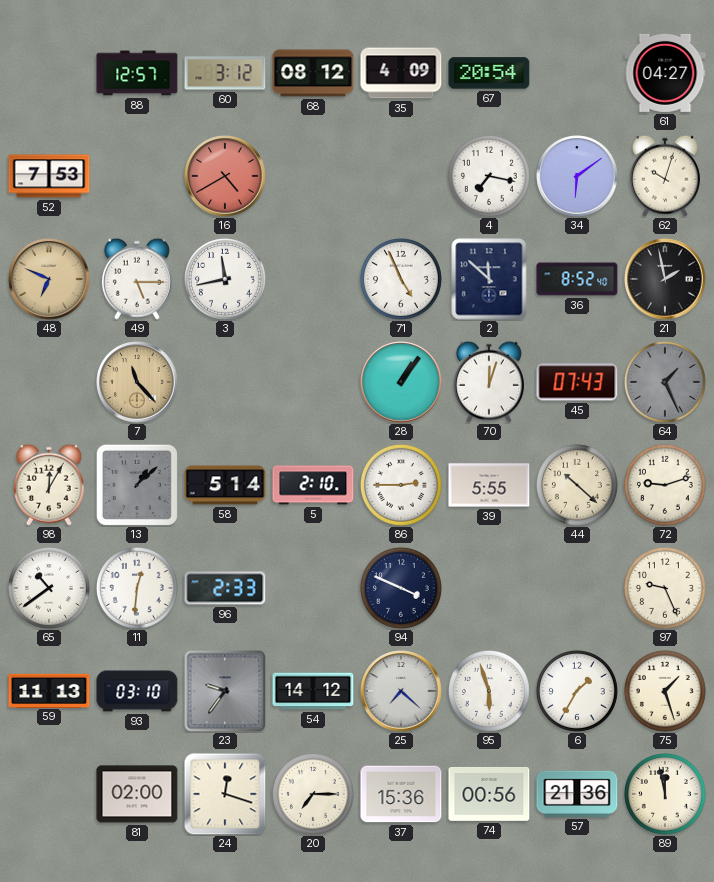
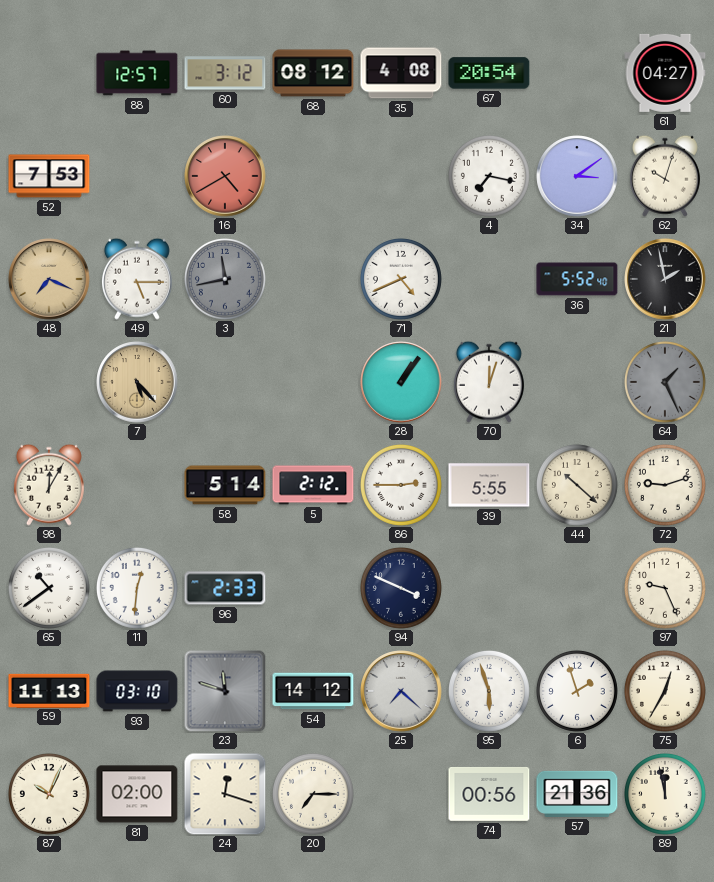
35: 4:09 -> 4:08 (401, 73)
34: 6:09 -> 3:09 (577, 176)
48: 6:49 -> 7:19 (49, 279)
3 dial: white -> grey (225, 279)
71: 4:56 -> 4:41 (401, 279)
2: 11:52 -> none (489, 279)
36: 8:52 -> 5:52 (577, 279)
7: 11:23 -> 5:23 (137, 382)
45: 07:43 -> none (577, 382)
13: 1:08 -> none (137, 485)
5: 2:10 -> 2:12 (313, 485)
23: 9:36 -> 11:48 (225, 691)
6: 1:35 -> 1:57 (577, 691)
75: 1:27 -> 12:35 (665, 691)
87: none -> 10:04 (49, 794)
37: 15:36 -> none (401, 794)
